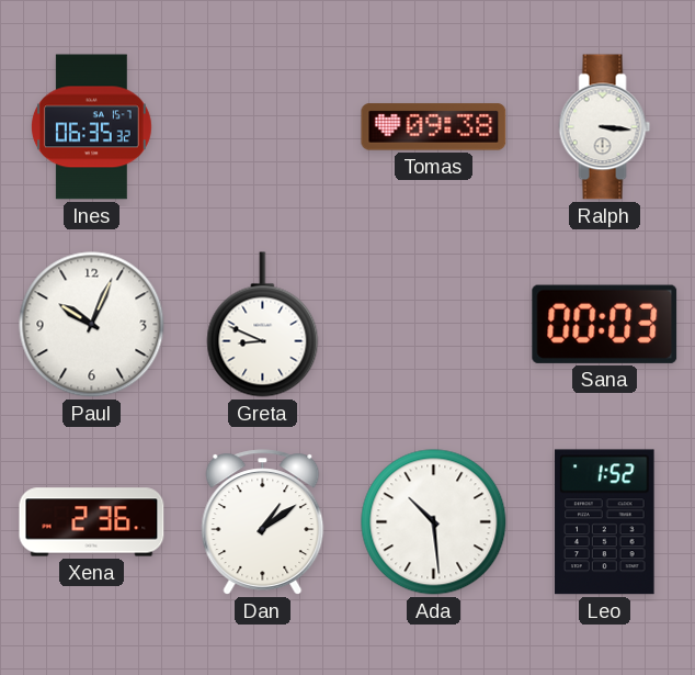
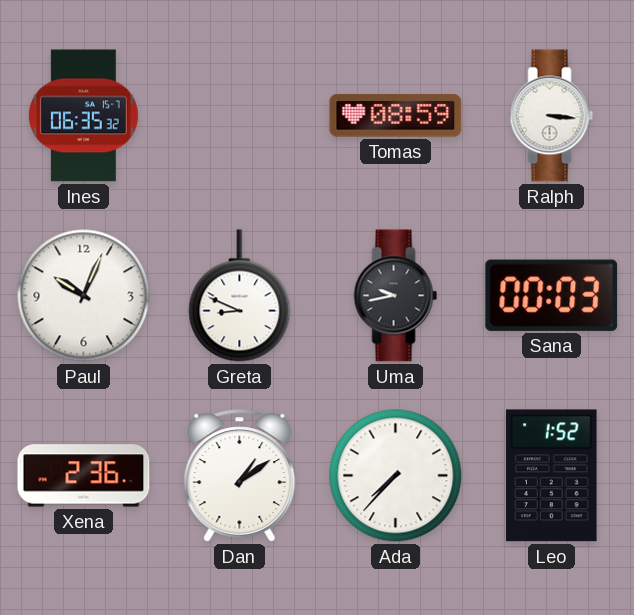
Tomas: 09:38 -> 08:59 (396, 116)
Uma: none -> 9:43 (396, 296)
Ada: 10:29 -> 7:37 (396, 476)
